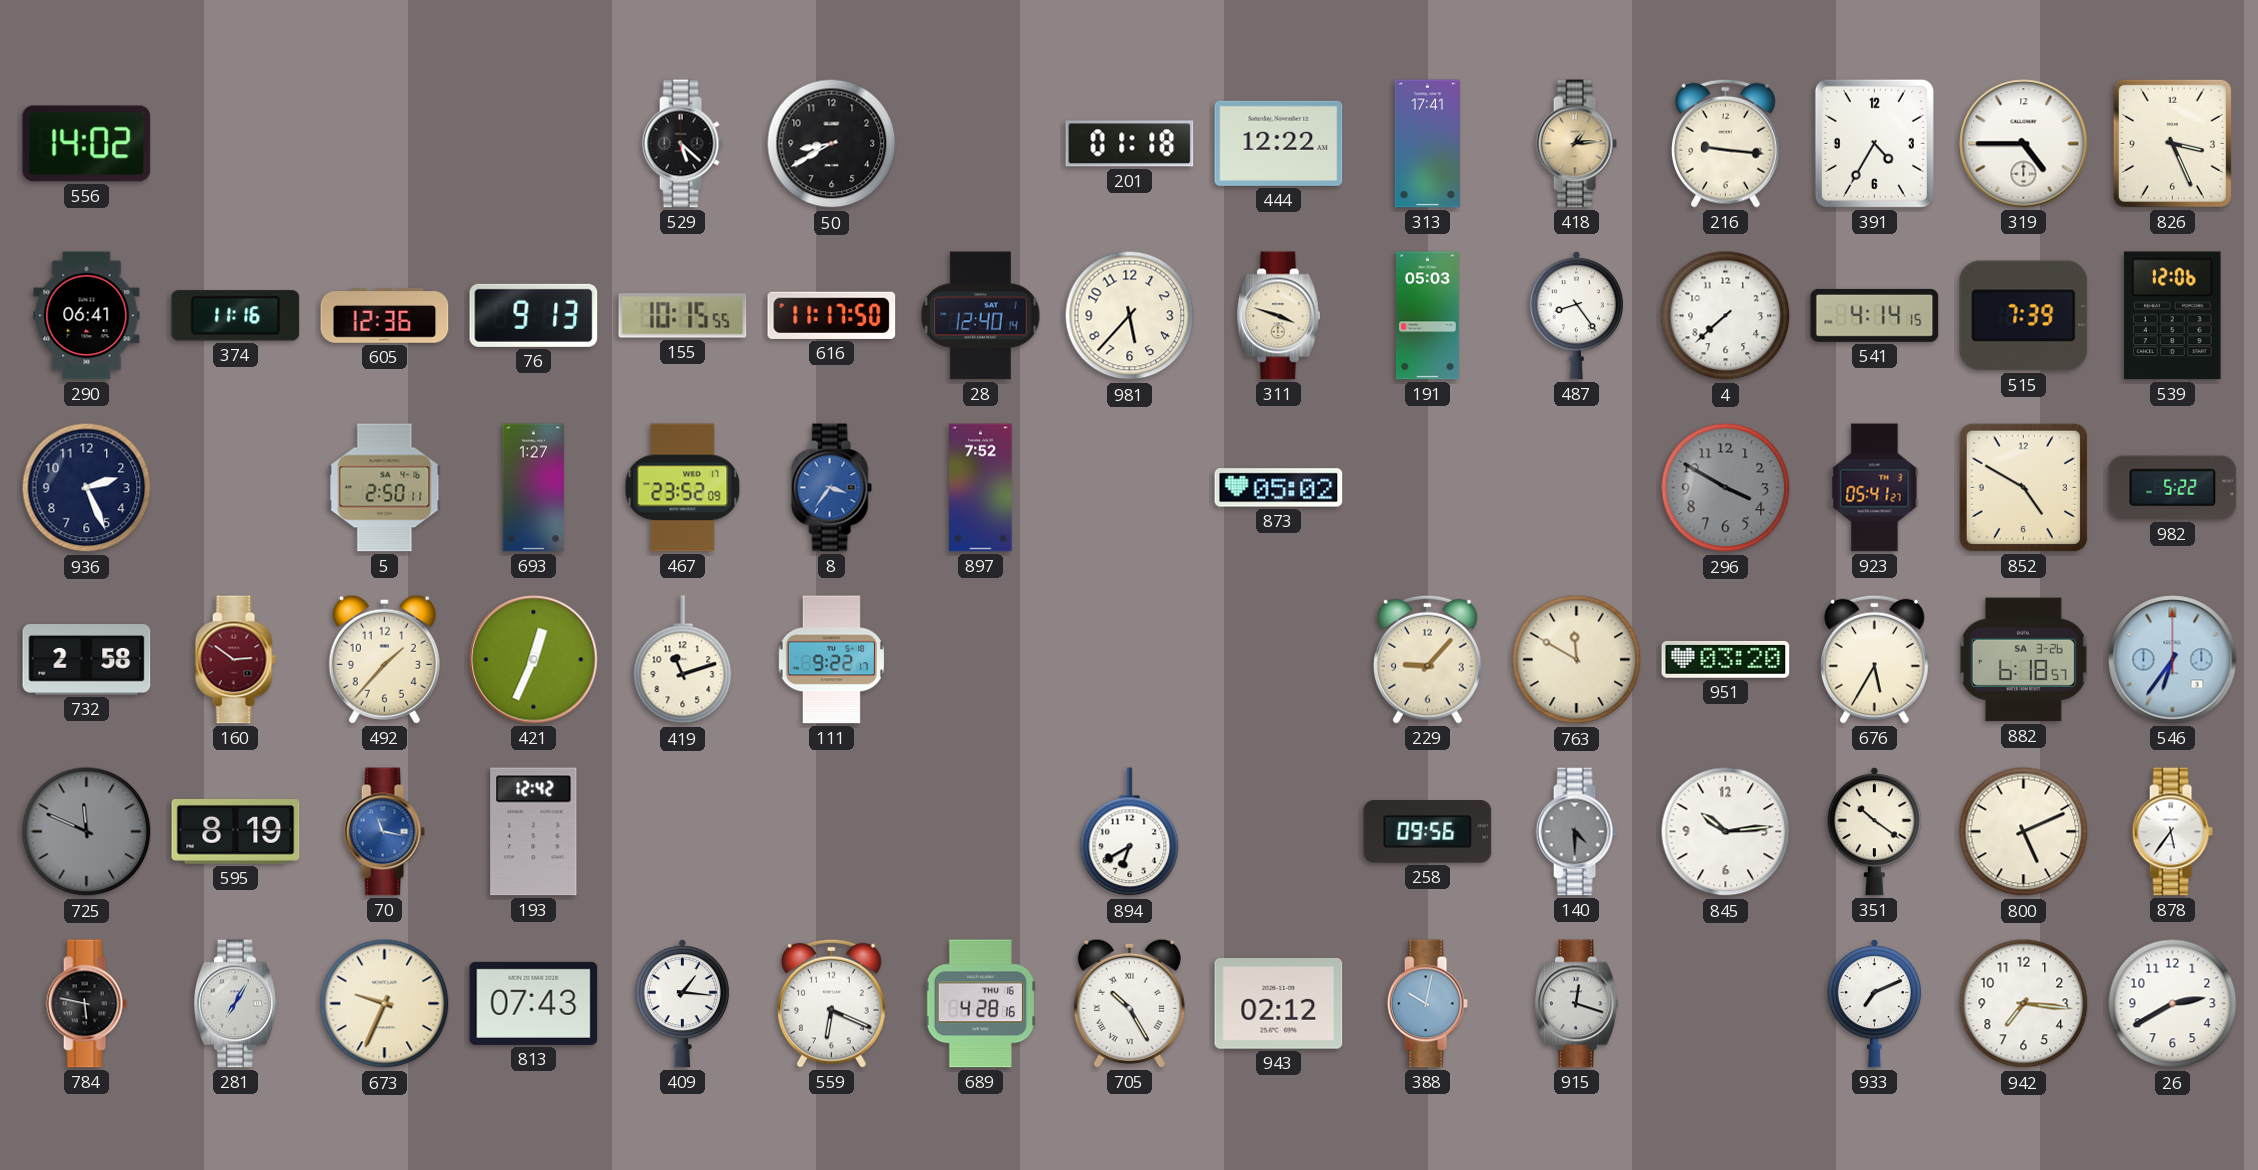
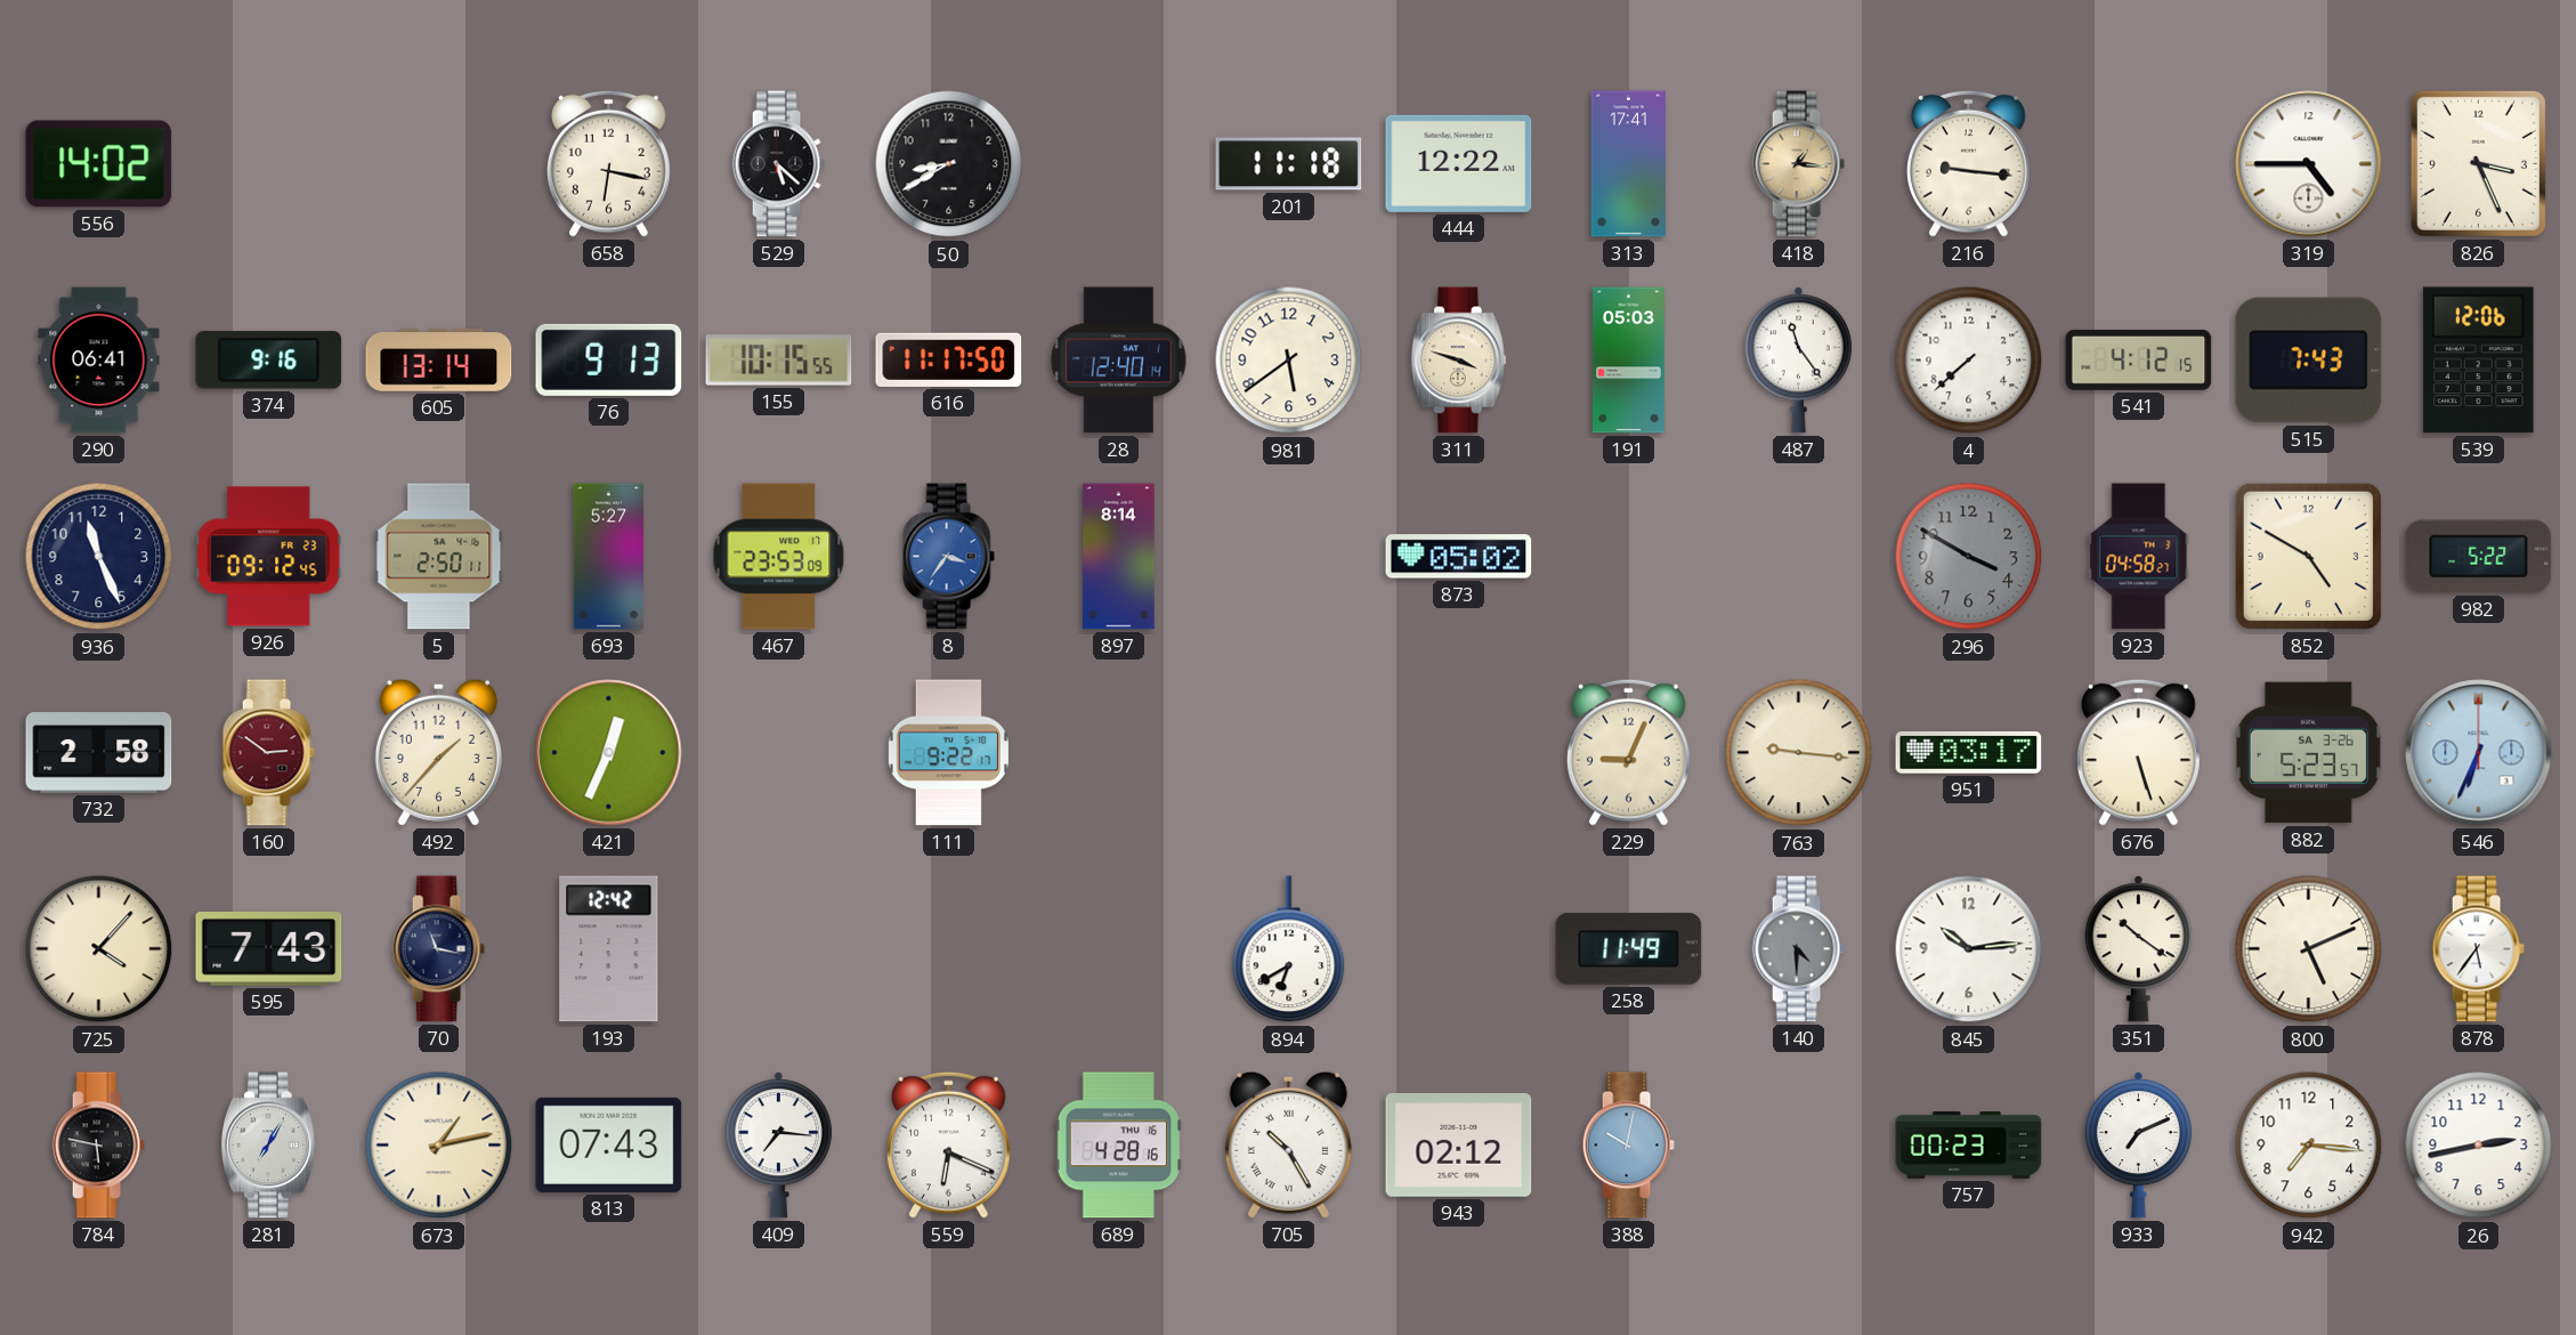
658: none -> 6:17 (609, 163)
201: 01:18 -> 11:18 (1289, 164)
418: 1:14 -> 1:16 (1798, 164)
391: 4:35 -> none (1874, 143)
374: 11:16 -> 9:16 (269, 361)
605: 12:36 -> 13:14 (439, 361)
981: 5:37 -> 5:39 (1289, 361)
487: 8:24 -> 11:24 (1798, 361)
541: 4:14 -> 4:12 (2139, 359)
515: 7:39 -> 7:43 (2309, 361)
936: 2:26 -> 11:26 (99, 557)
926: none -> 09:12 (269, 557)
693: 1:27 -> 5:27 (609, 557)
467: 23:52 -> 23:53 (779, 557)
897: 7:52 -> 8:14 (1119, 557)
923: 05:41 -> 04:58 (2139, 557)
419: 11:12 -> none (683, 660)
229: 9:07 -> 9:04 (1629, 752)
763: 11:50 -> 9:16 (1799, 753)
951: 03:20 -> 03:17 (1969, 753)
676: 5:35 -> 5:27 (2139, 752)
882: 6:18 -> 5:23 (2308, 753)
546: 6:36 -> 6:34 (2479, 753)
725: 11:49 -> 4:07 (99, 949)
725 dial: grey -> cream (99, 949)
595: 8:19 -> 7:43 (269, 949)
70 dial: blue -> navy (438, 949)
258: 09:56 -> 11:49 (1629, 949)
673: 9:34 -> 1:13 (439, 1146)
409: 1:16 -> 7:16 (778, 1146)
915: 12:18 -> none (1577, 1004)
757: none -> 00:23 (1969, 1146)
26: 2:40 -> 2:43 (2479, 1146)
